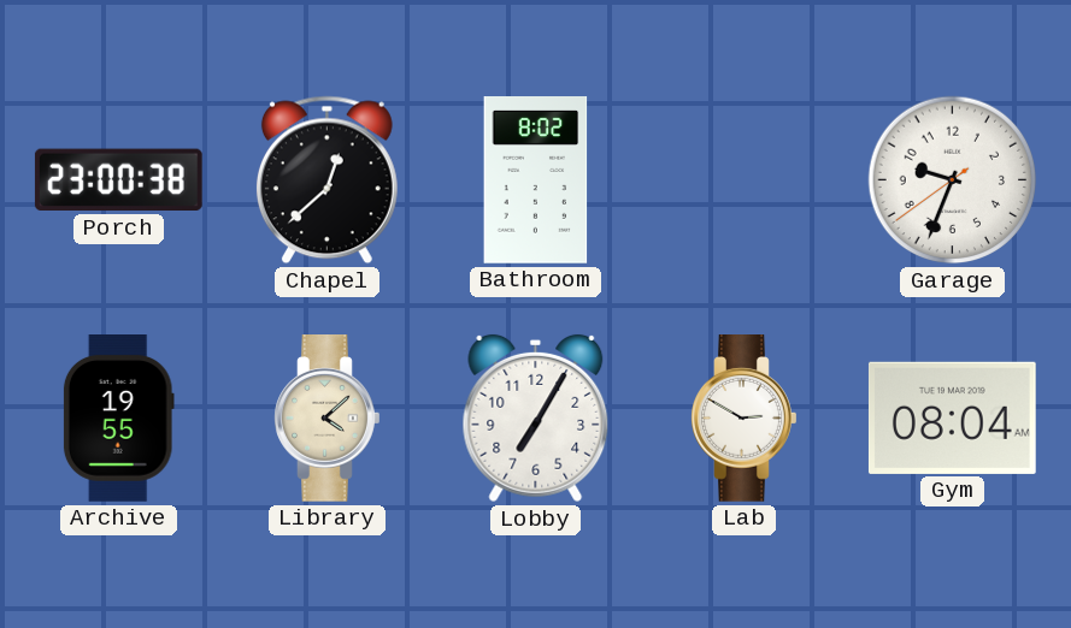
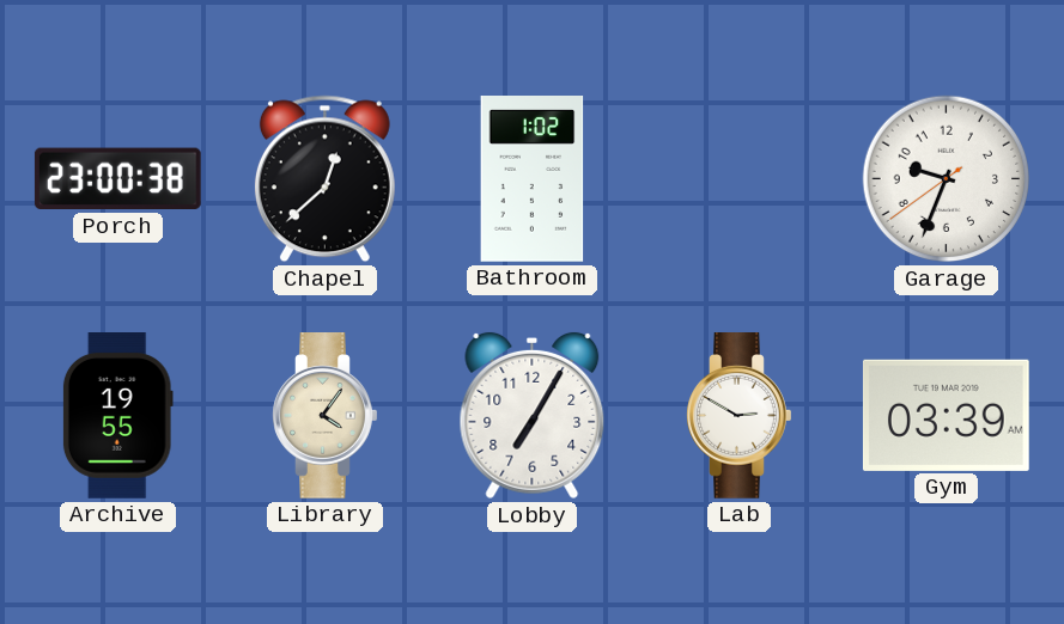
Bathroom: 8:02 -> 1:02 (533, 179)
Library: 4:08 -> 4:06 (326, 416)
Gym: 08:04 -> 03:39 (946, 415)
